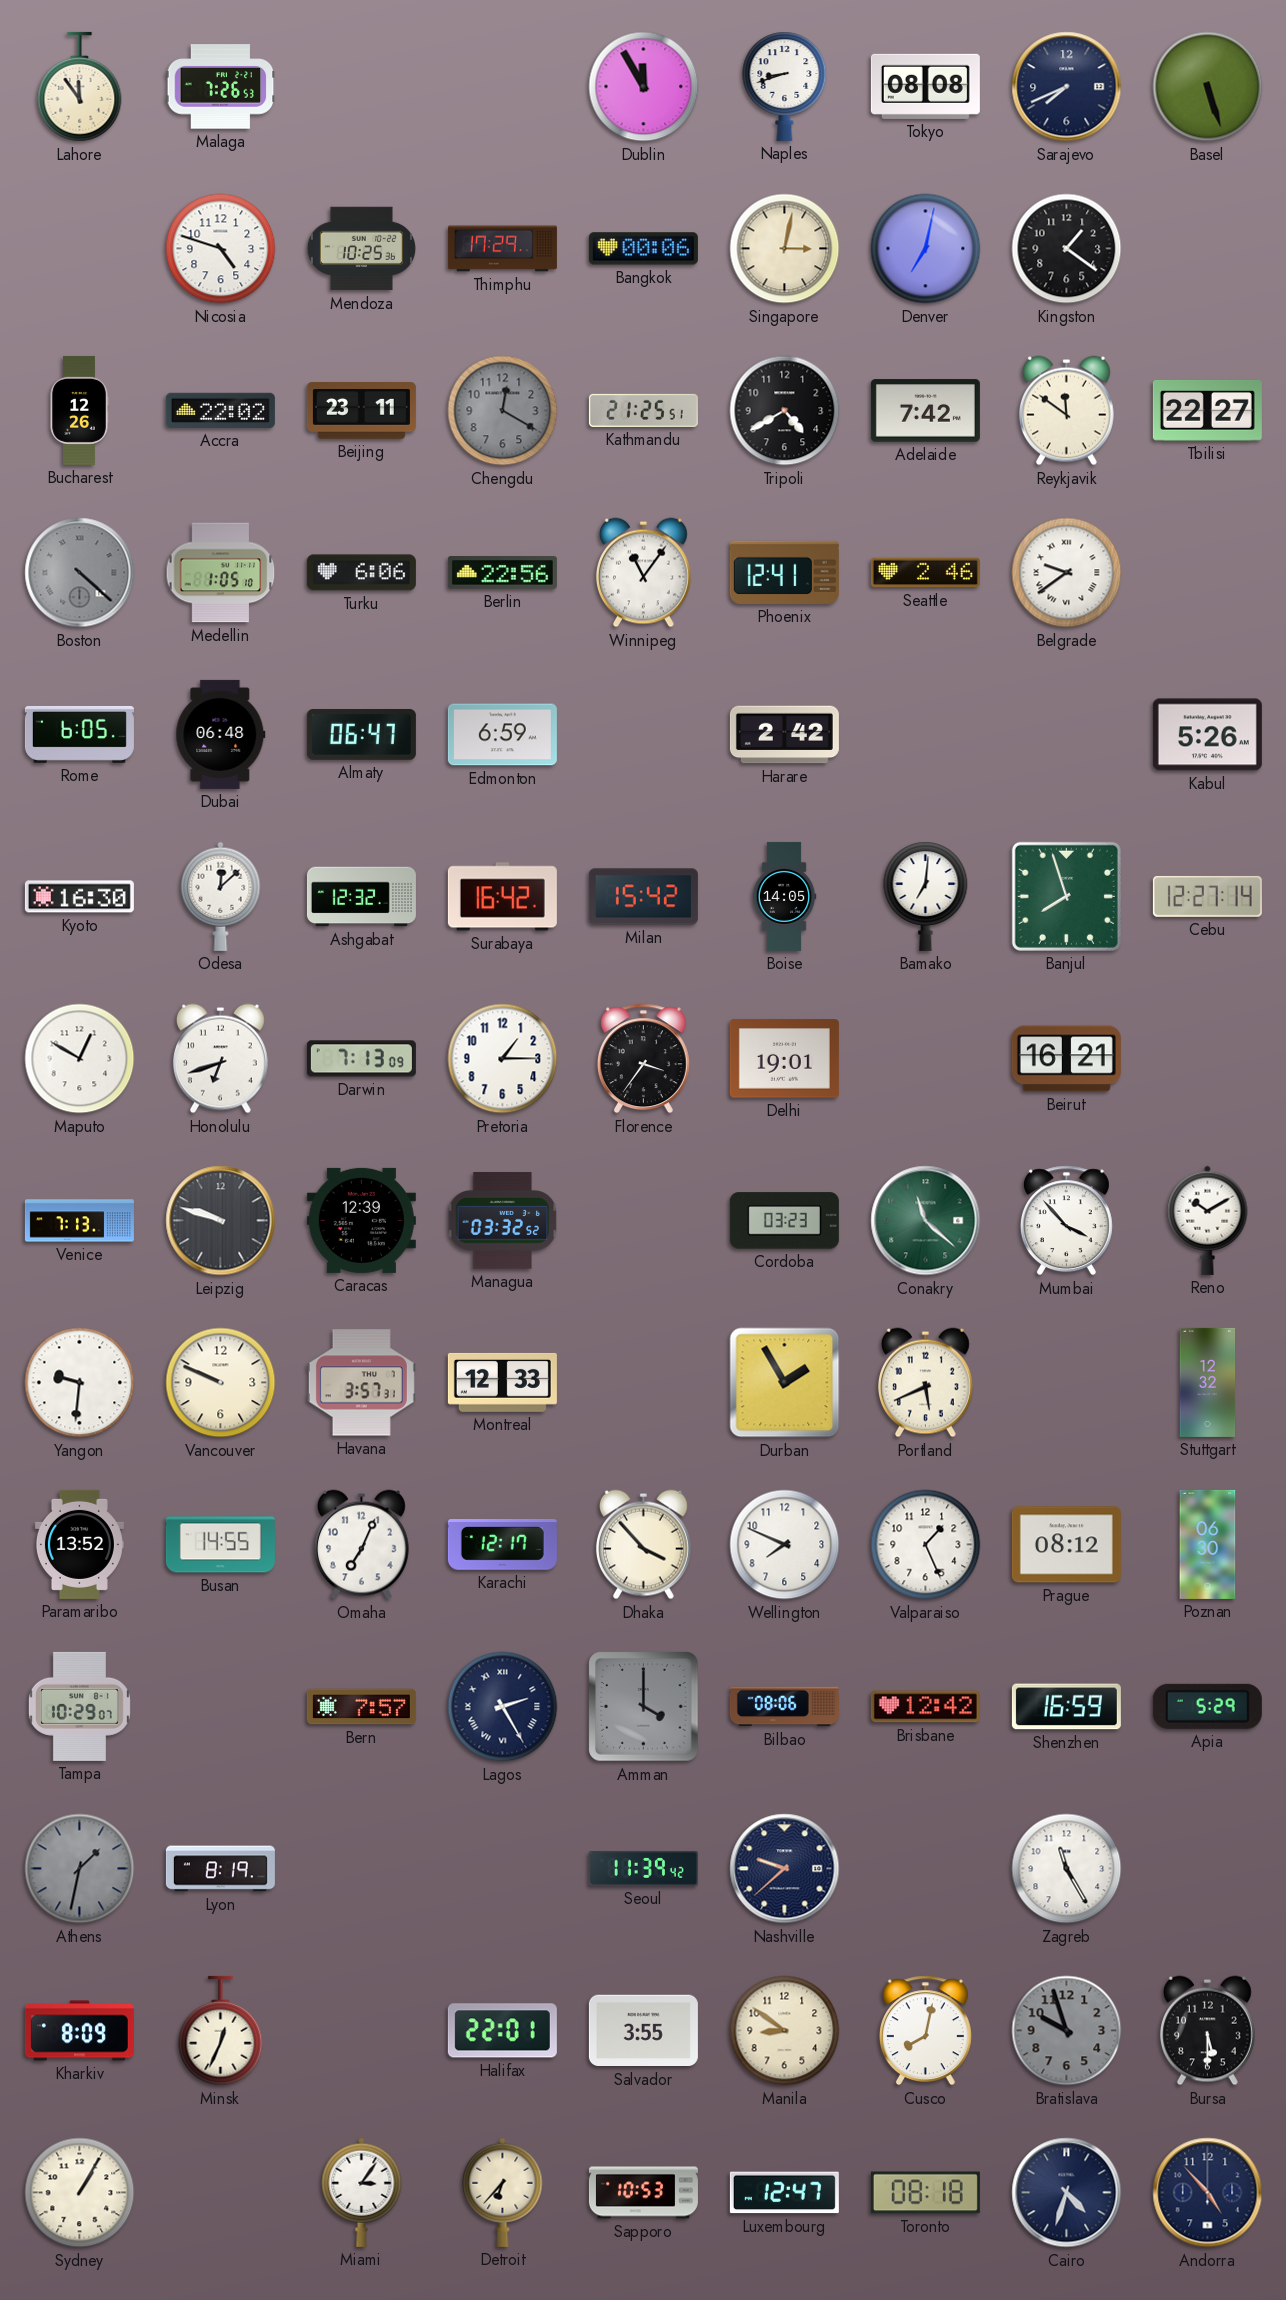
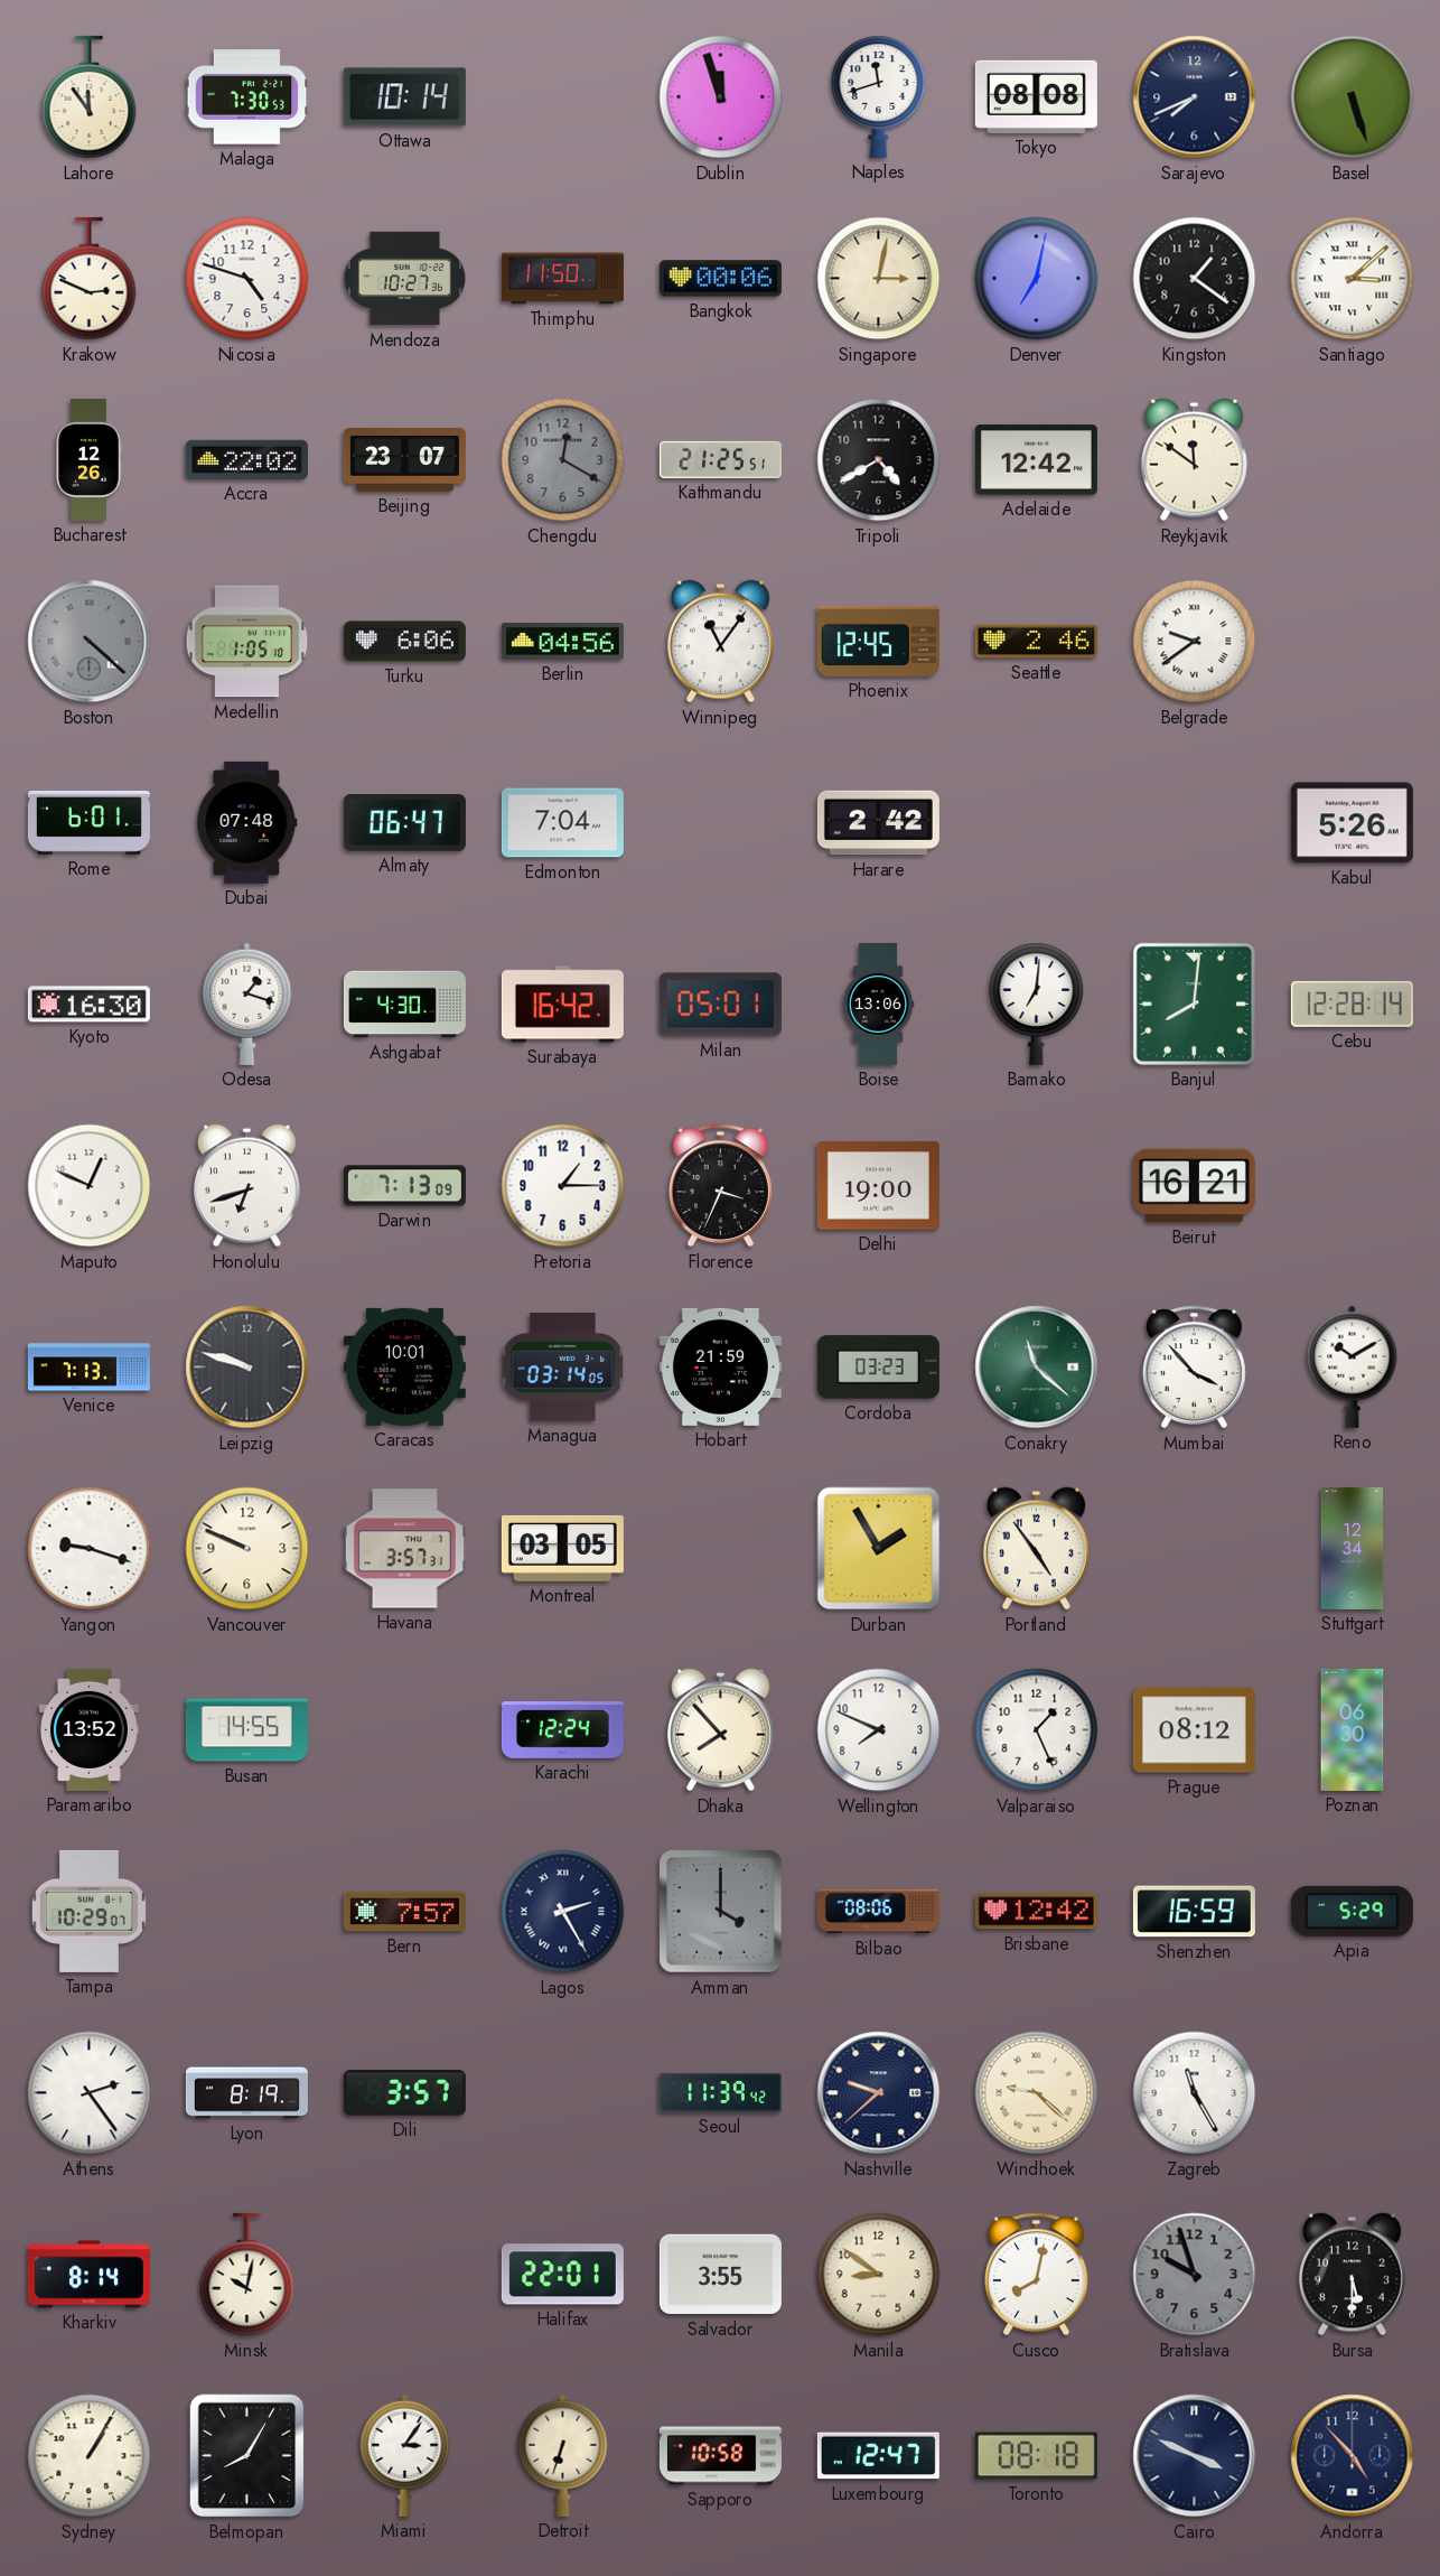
Malaga: 7:26 -> 7:30 (247, 97)
Ottawa: none -> 10:14 (404, 97)
Dublin: 11:55 -> 11:57 (721, 97)
Naples: 8:42 -> 11:42 (879, 96)
Krakow: none -> 2:49 (90, 279)
Mendoza: 10:25 -> 10:27 (404, 279)
Thimphu: 17:29 -> 11:50 (562, 279)
Santiago: none -> 3:08 (1353, 279)
Beijing: 23:11 -> 23:07 (404, 460)
Adelaide: 7:42 -> 12:42 (1036, 460)
Tbilisi: 22:27 -> none (1207, 410)
Berlin: 22:56 -> 04:56 (562, 642)
Phoenix: 12:41 -> 12:45 (878, 641)
Rome: 6:05 -> 6:01 (88, 822)
Dubai: 06:48 -> 07:48 (247, 822)
Edmonton: 6:59 -> 7:04 (562, 823)
Odesa: 12:08 -> 1:18 (247, 1004)
Ashgabat: 12:32 -> 4:30 (404, 1005)
Milan: 15:42 -> 05:01 (720, 1005)
Boise: 14:05 -> 13:06 (878, 1004)
Banjul: 7:57 -> 8:01 (1194, 1004)
Cebu: 12:27 -> 12:28 (1352, 1004)
Maputo: 12:50 -> 12:49 (90, 1186)
Florence: 3:36 -> 3:34 (720, 1186)
Delhi: 19:01 -> 19:00 (878, 1186)
Caracas: 12:39 -> 10:01 (404, 1366)
Managua: 03:32 -> 03:14 (563, 1368)
Hobart: none -> 21:59 (720, 1366)
Yangon: 9:31 -> 9:18 (90, 1549)
Montreal: 12:33 -> 03:05 (562, 1548)
Portland: 5:41 -> 4:54 (1036, 1549)
Stuttgart: 12:32 -> 12:34 (1353, 1548)
Omaha: 7:04 -> none (361, 1545)
Karachi: 12:17 -> 12:24 (562, 1730)
Dhaka: 3:53 -> 7:53 (720, 1730)
Athens: 1:32 -> 2:24 (90, 2093)
Athens dial: grey -> white (90, 2093)
Dili: none -> 3:57 (404, 2093)
Windhoek: none -> 9:22 (1037, 2093)
Kharkiv: 8:09 -> 8:14 (88, 2275)
Minsk: 12:34 -> 10:02 (247, 2275)
Belmopan: none -> 8:05 (247, 2456)
Detroit: 6:37 -> 6:33 (563, 2455)
Sapporo: 10:53 -> 10:58 (720, 2456)
Cairo: 4:33 -> 3:49 (1195, 2456)
